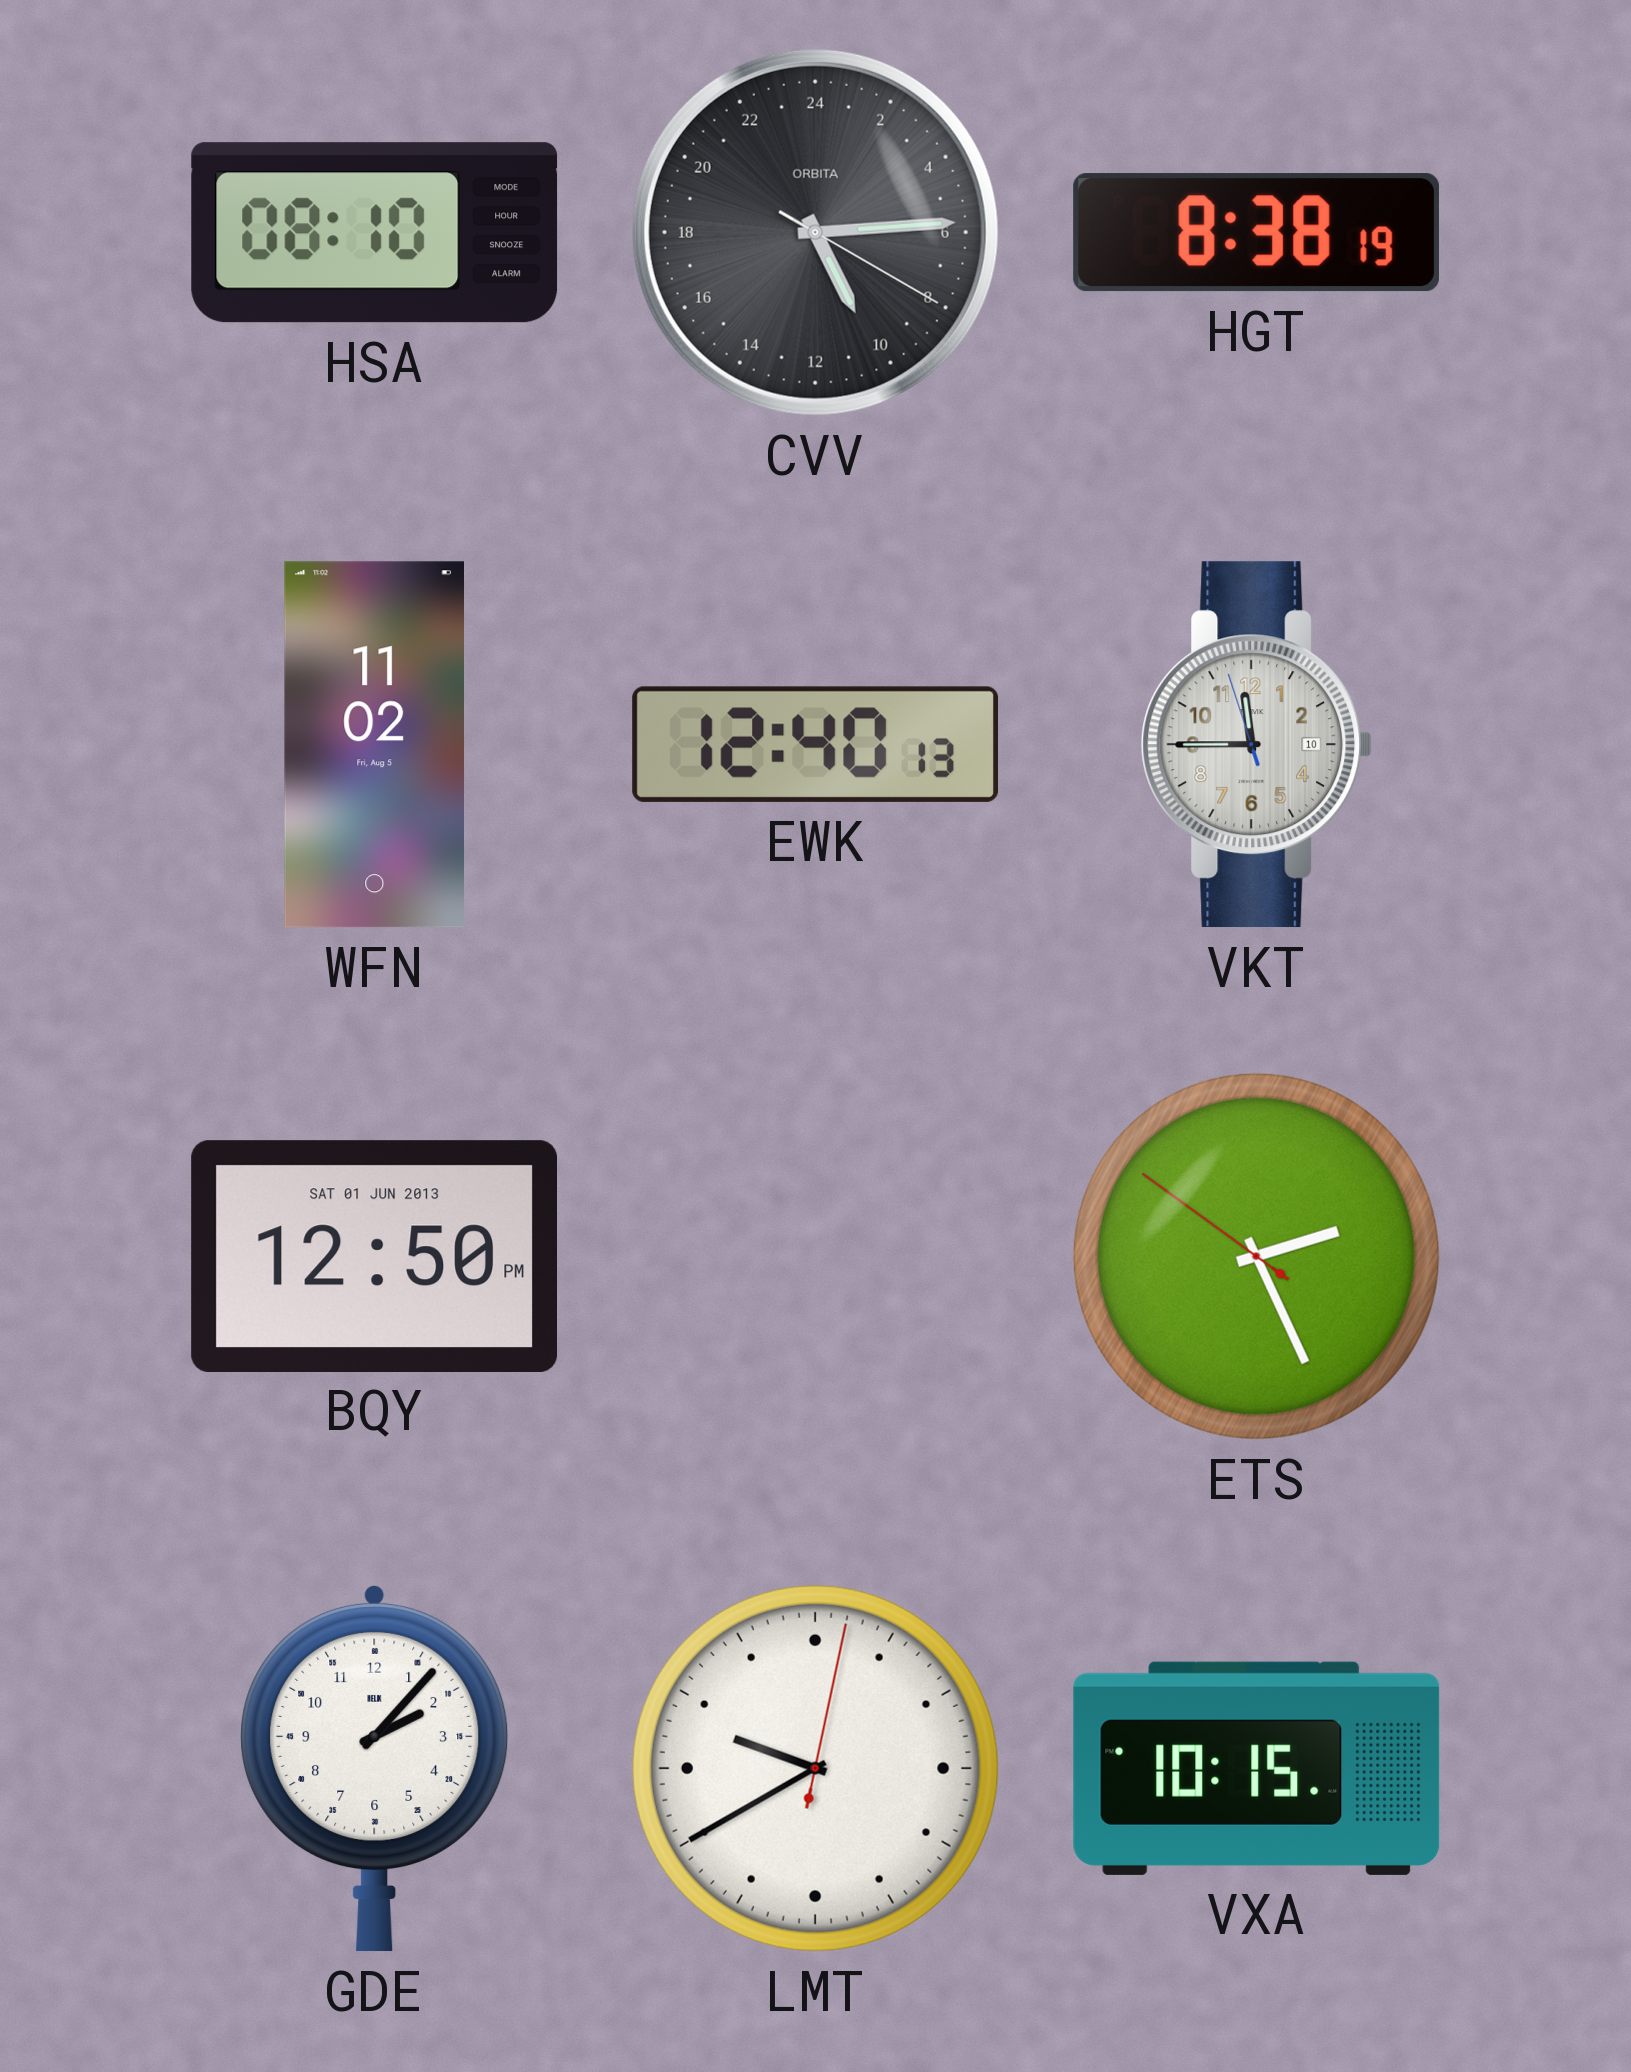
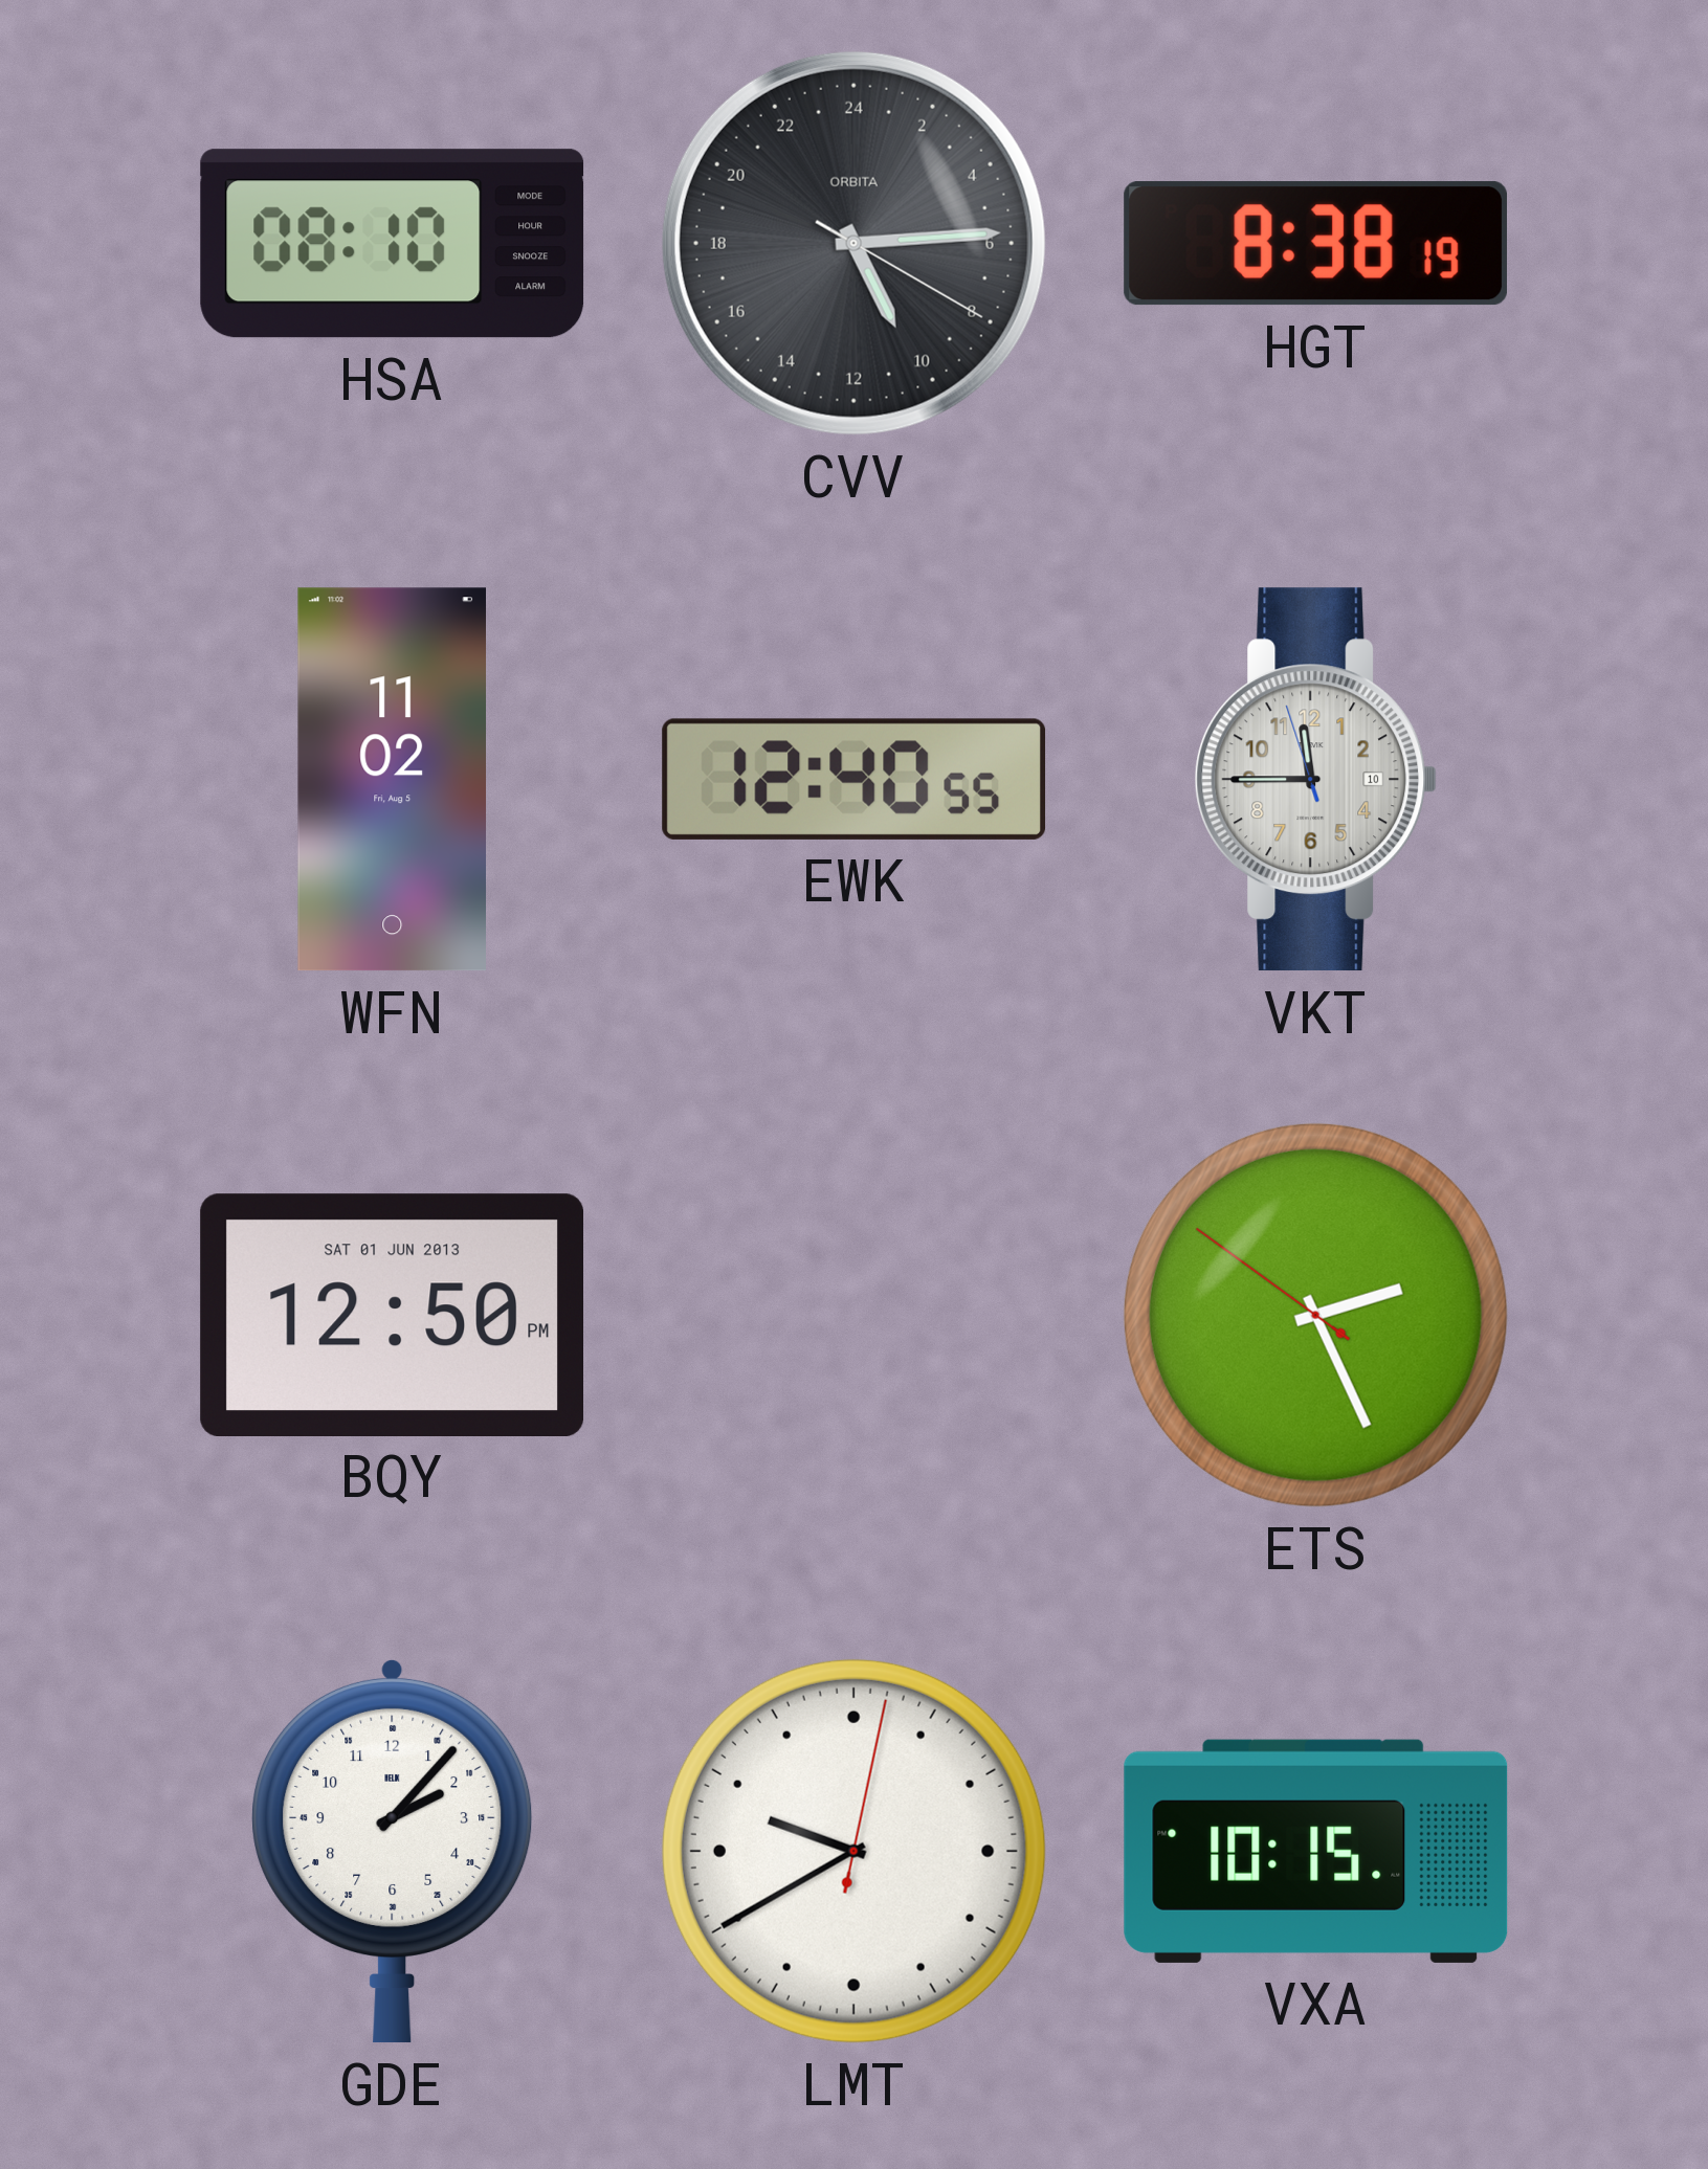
EWK: 12:40:13 -> 12:40:55 (855, 779)
